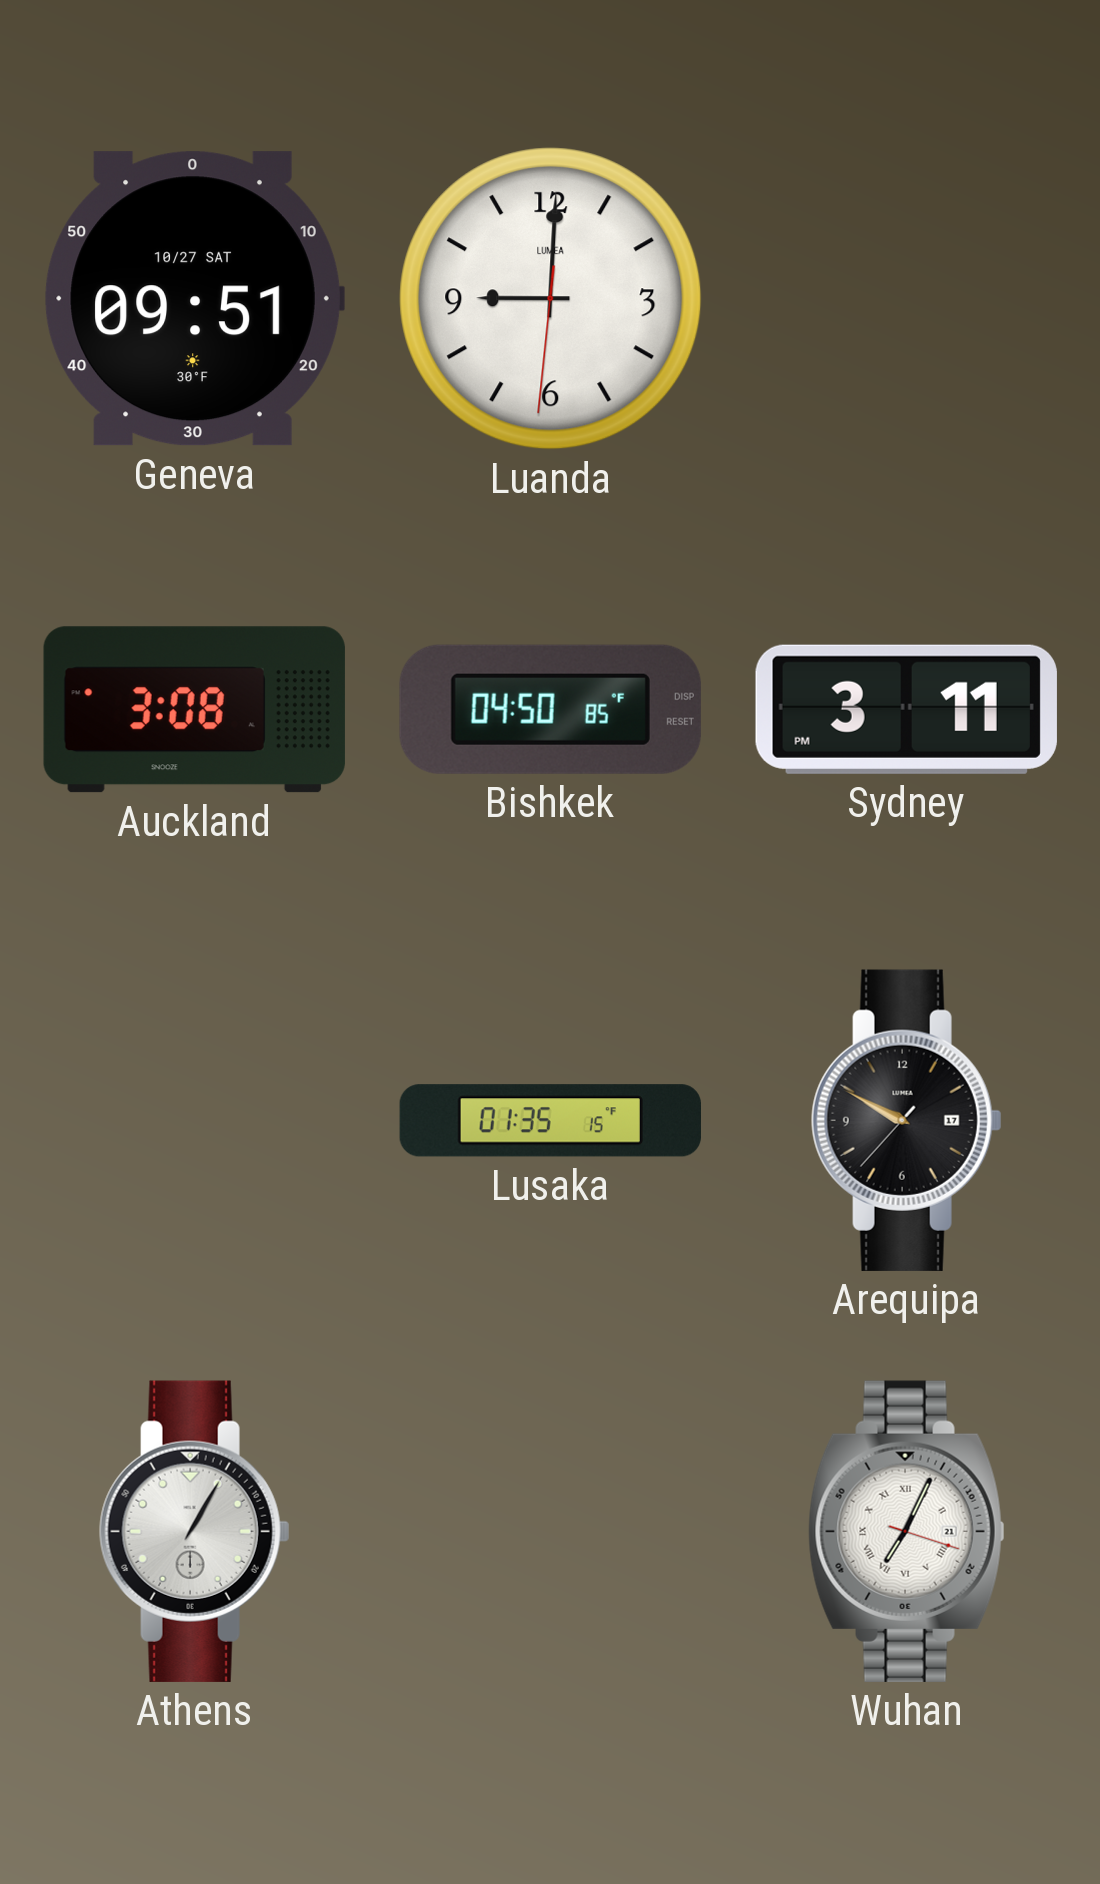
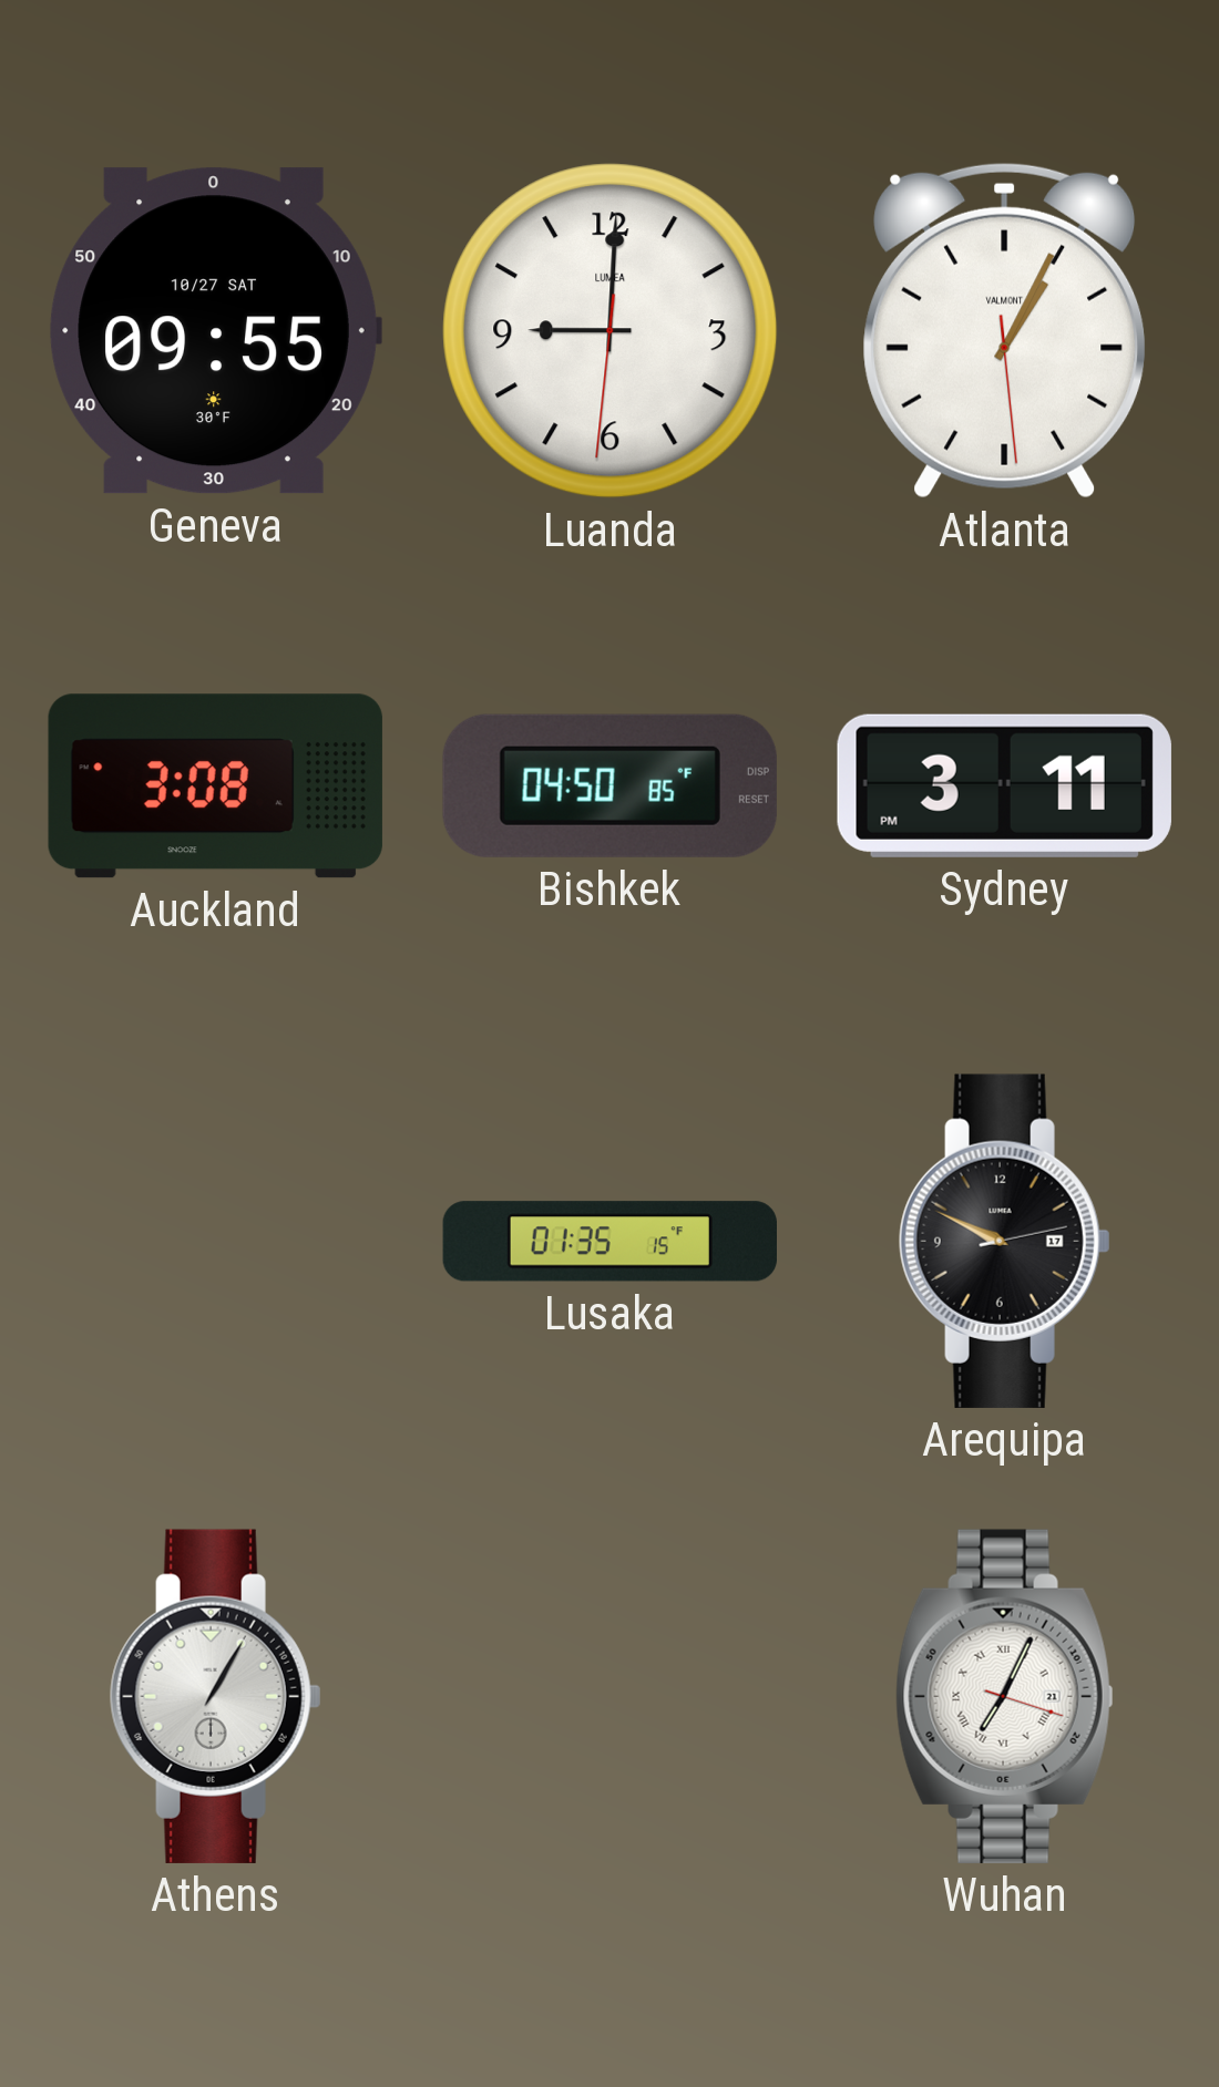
Geneva: 09:51 -> 09:55 (215, 331)
Atlanta: none -> 1:04 (1005, 330)
Arequipa: 9:49:37 -> 9:49:13 (1004, 1241)
